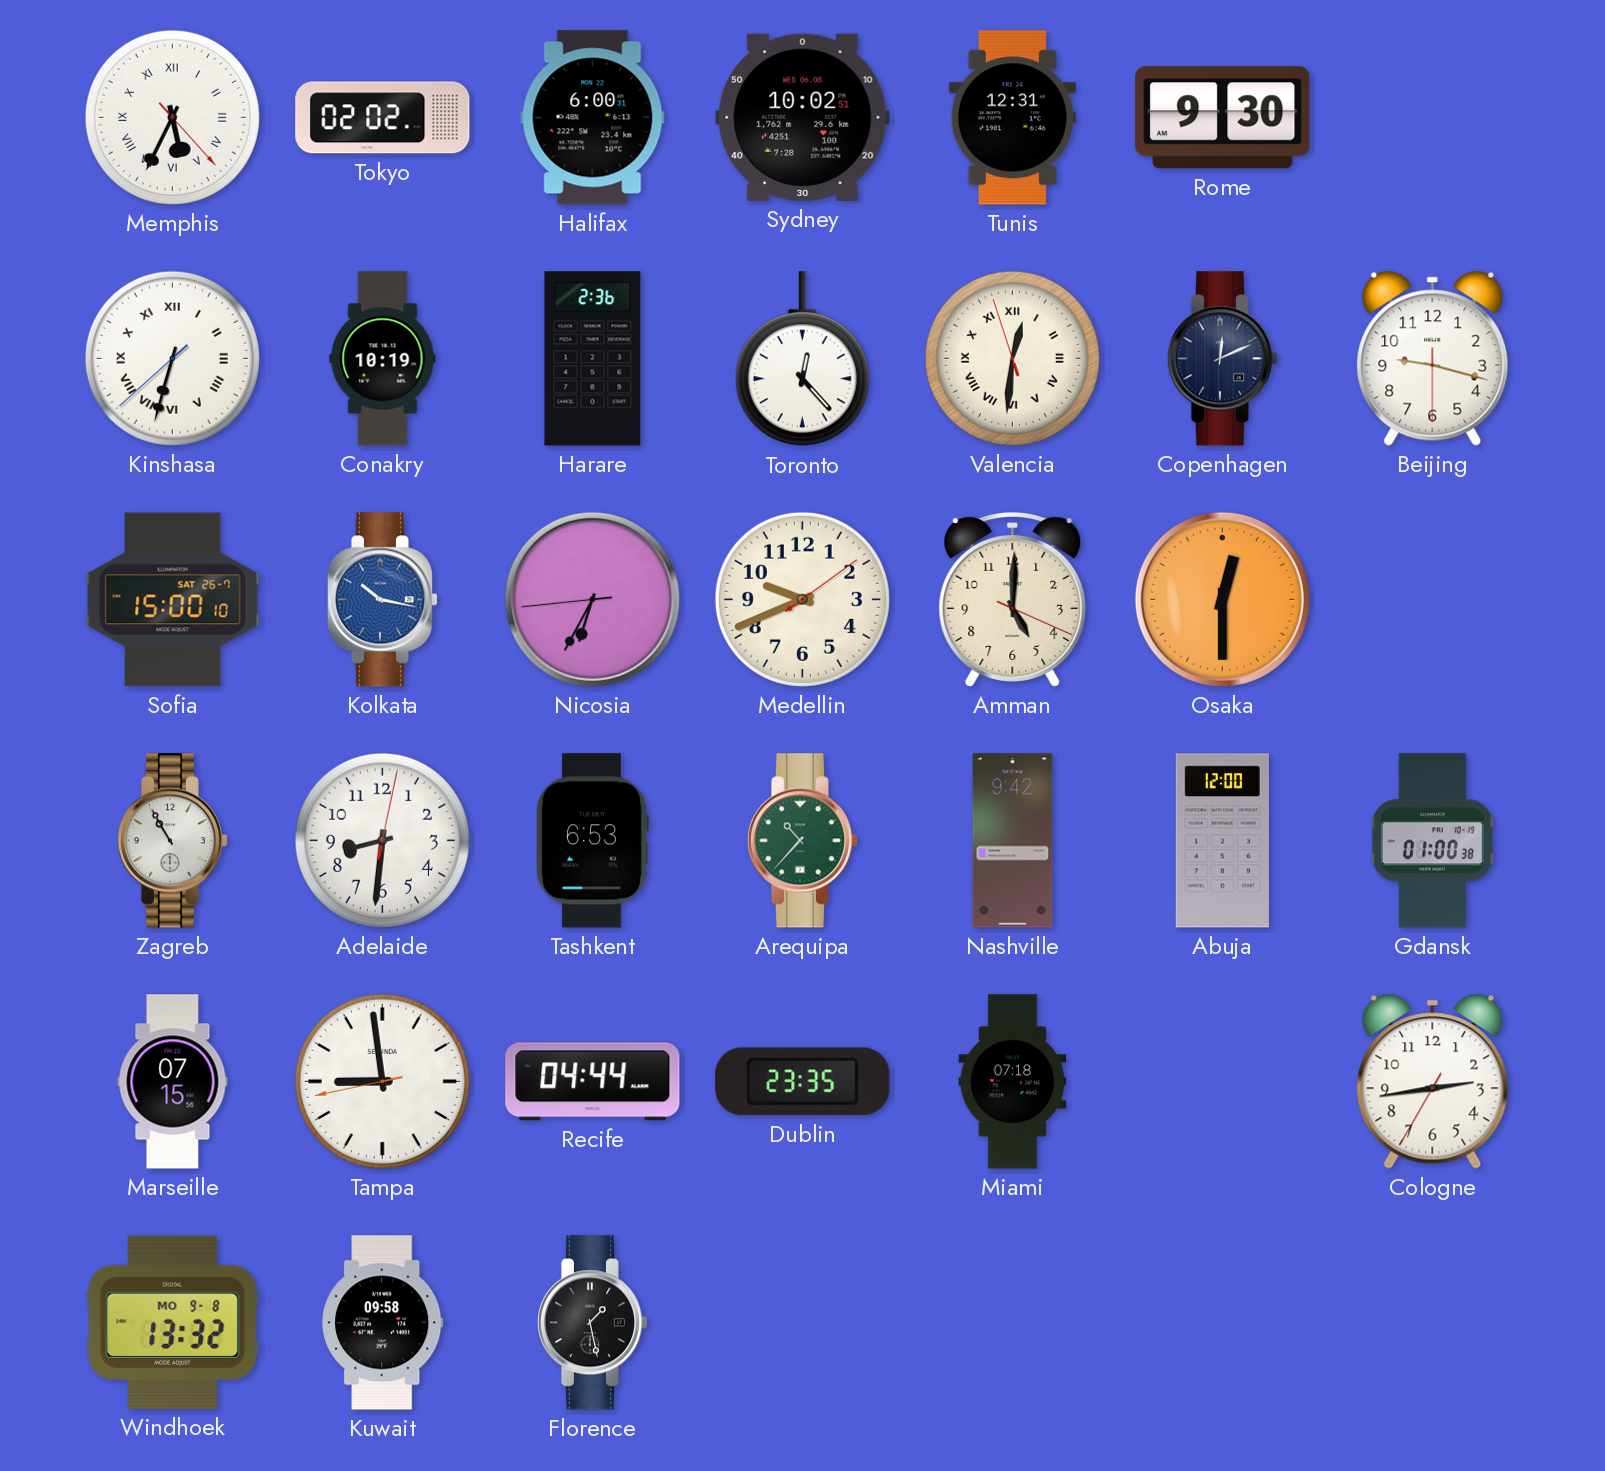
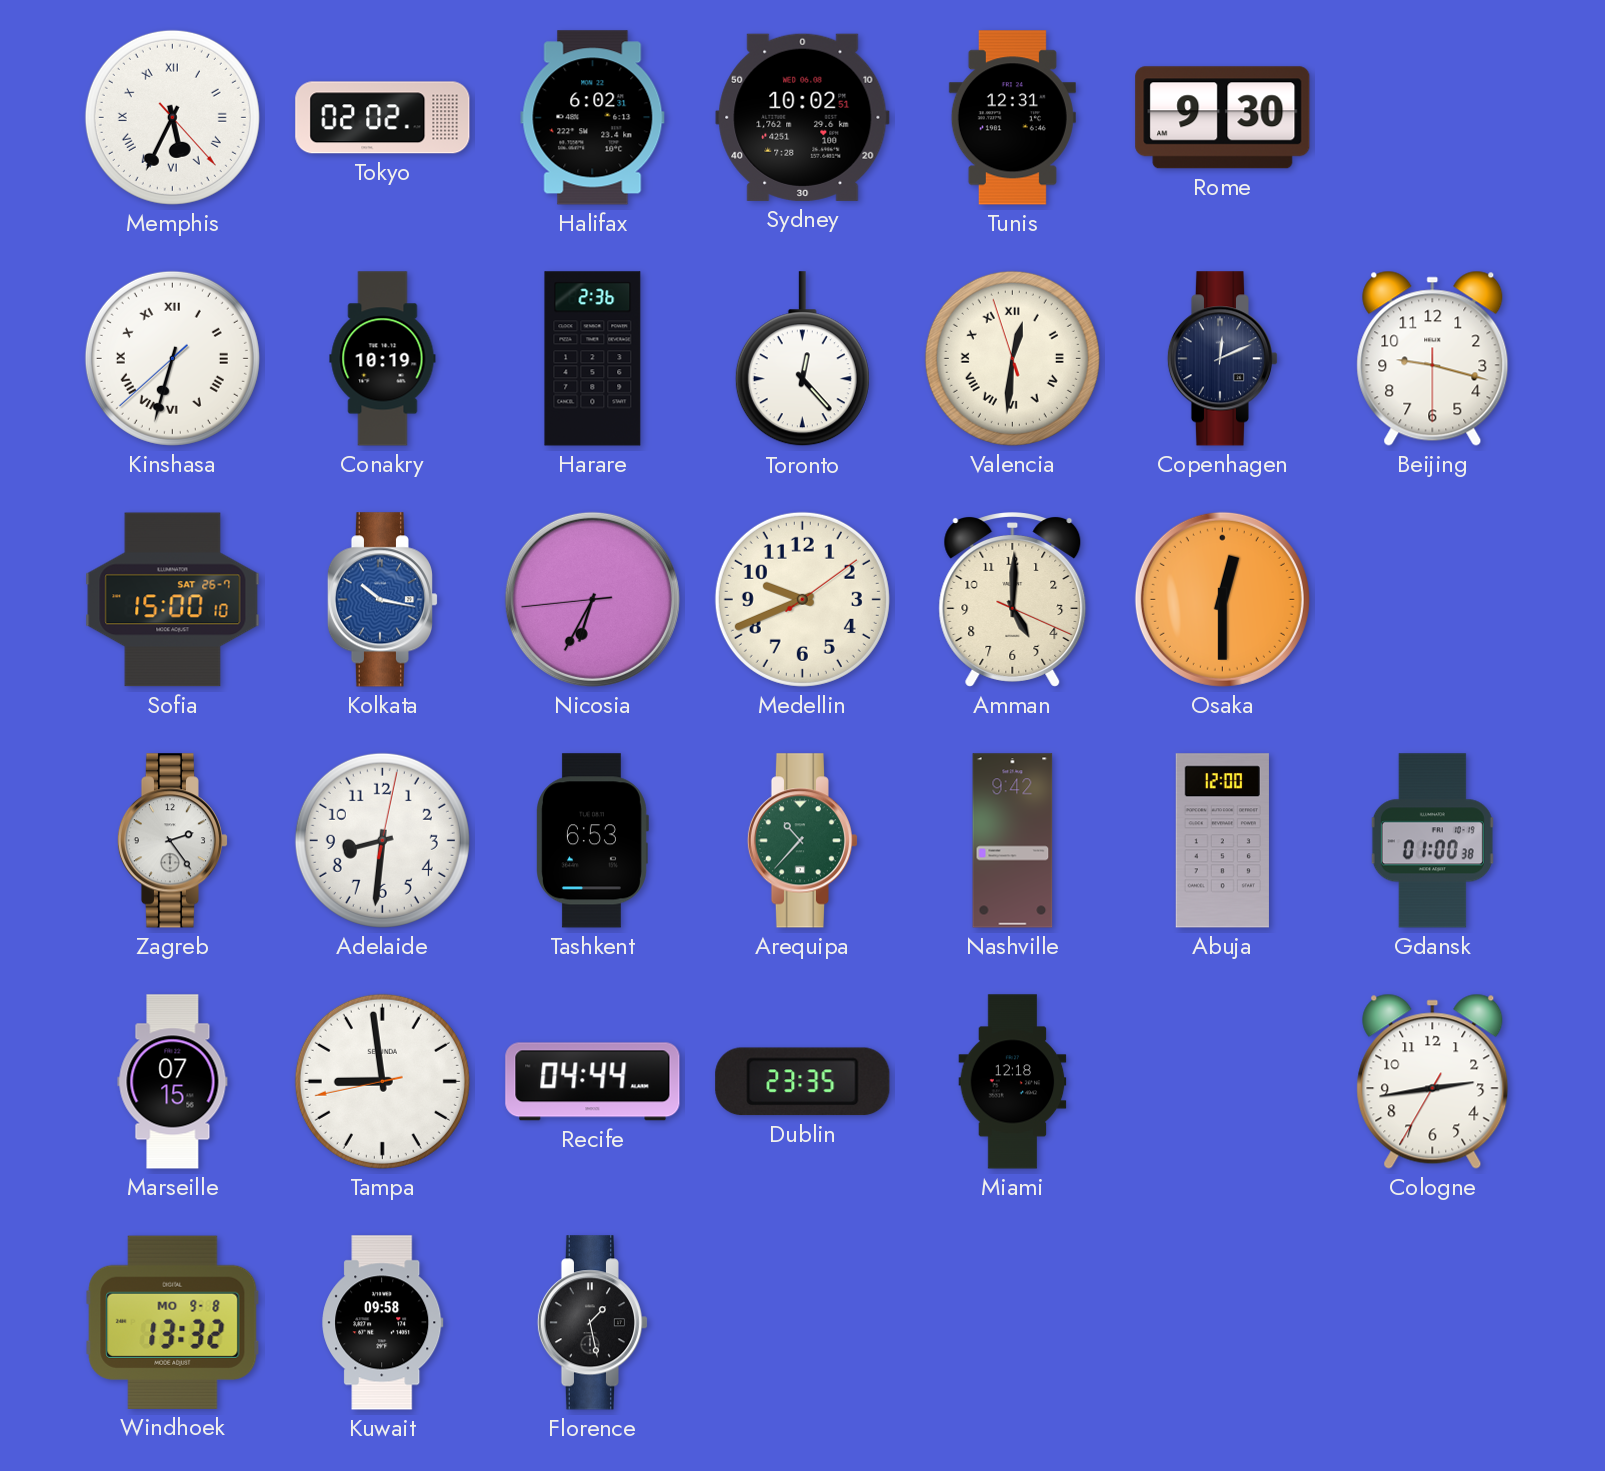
Halifax: 6:00 -> 6:02 (593, 118)
Zagreb: 10:55 -> 2:24 (173, 841)
Miami: 07:18 -> 12:18 (1013, 1082)
